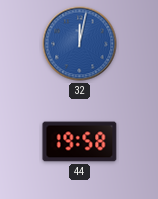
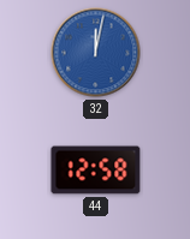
44: 19:58 -> 12:58 (96, 171)
